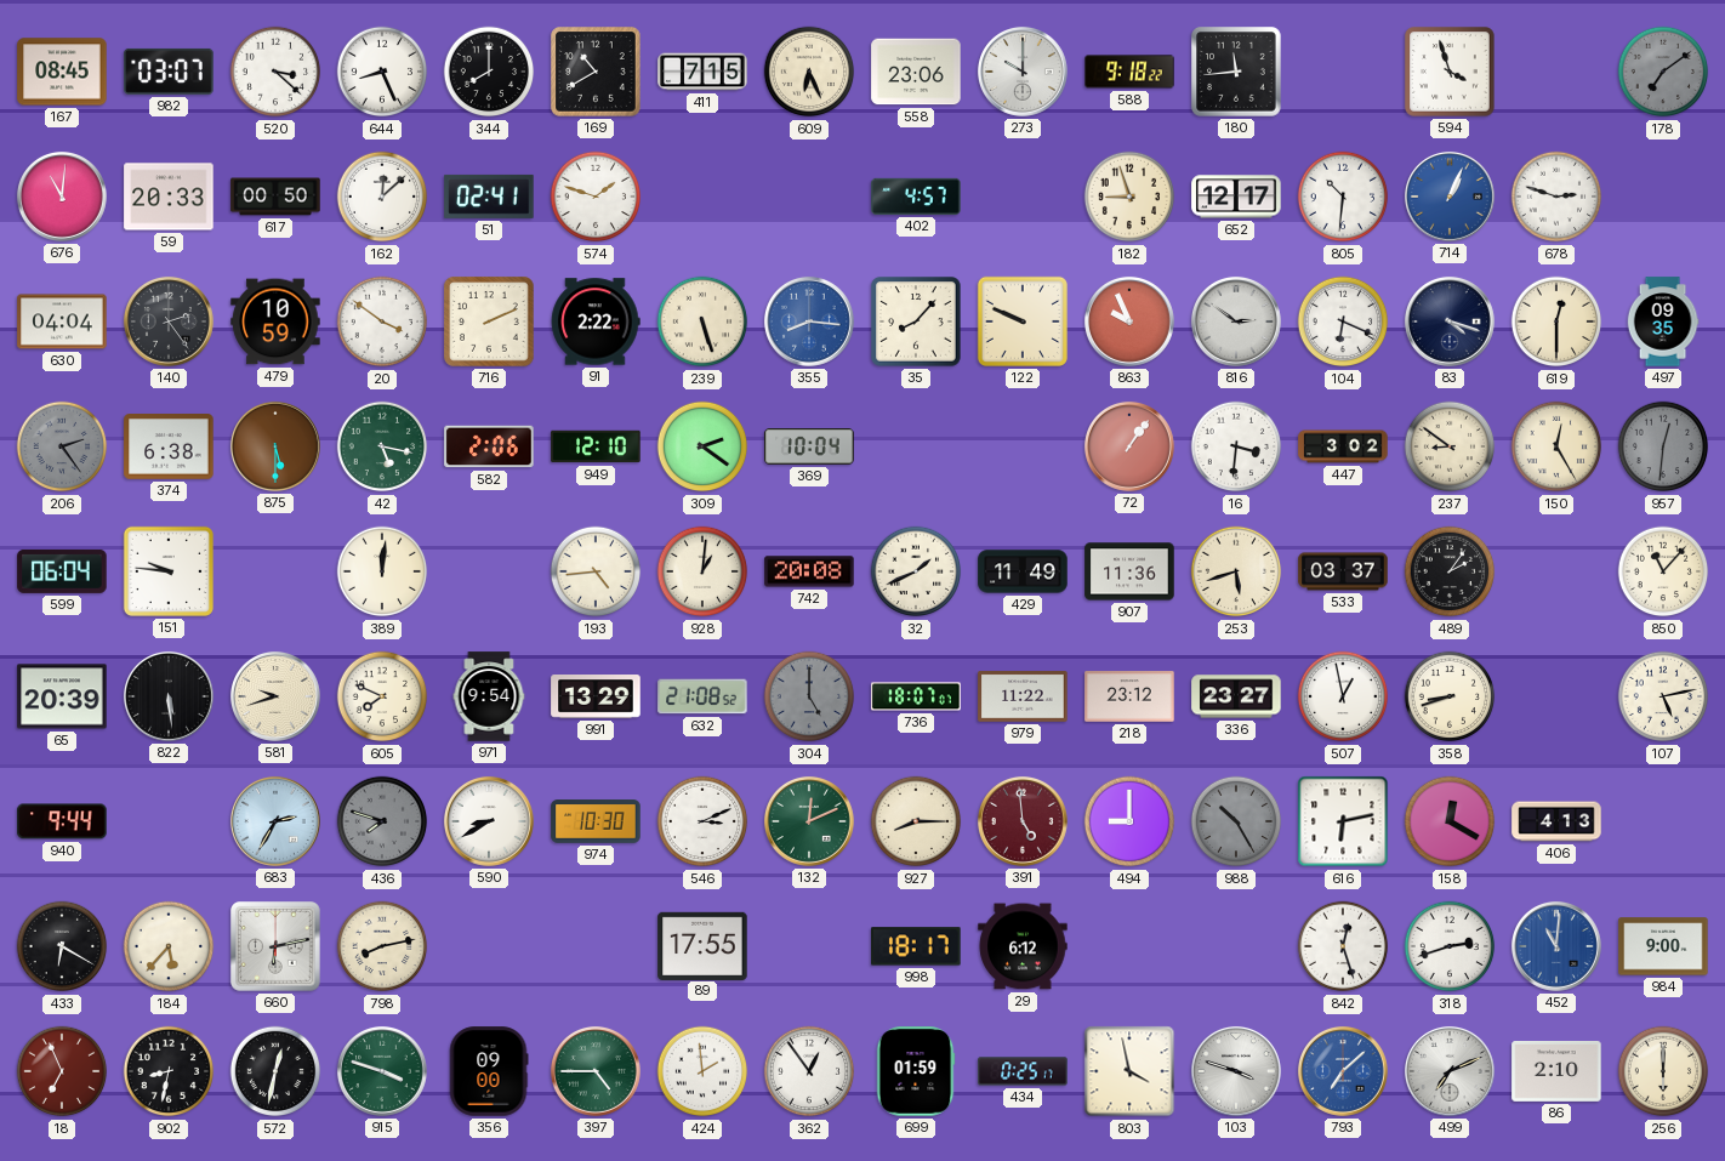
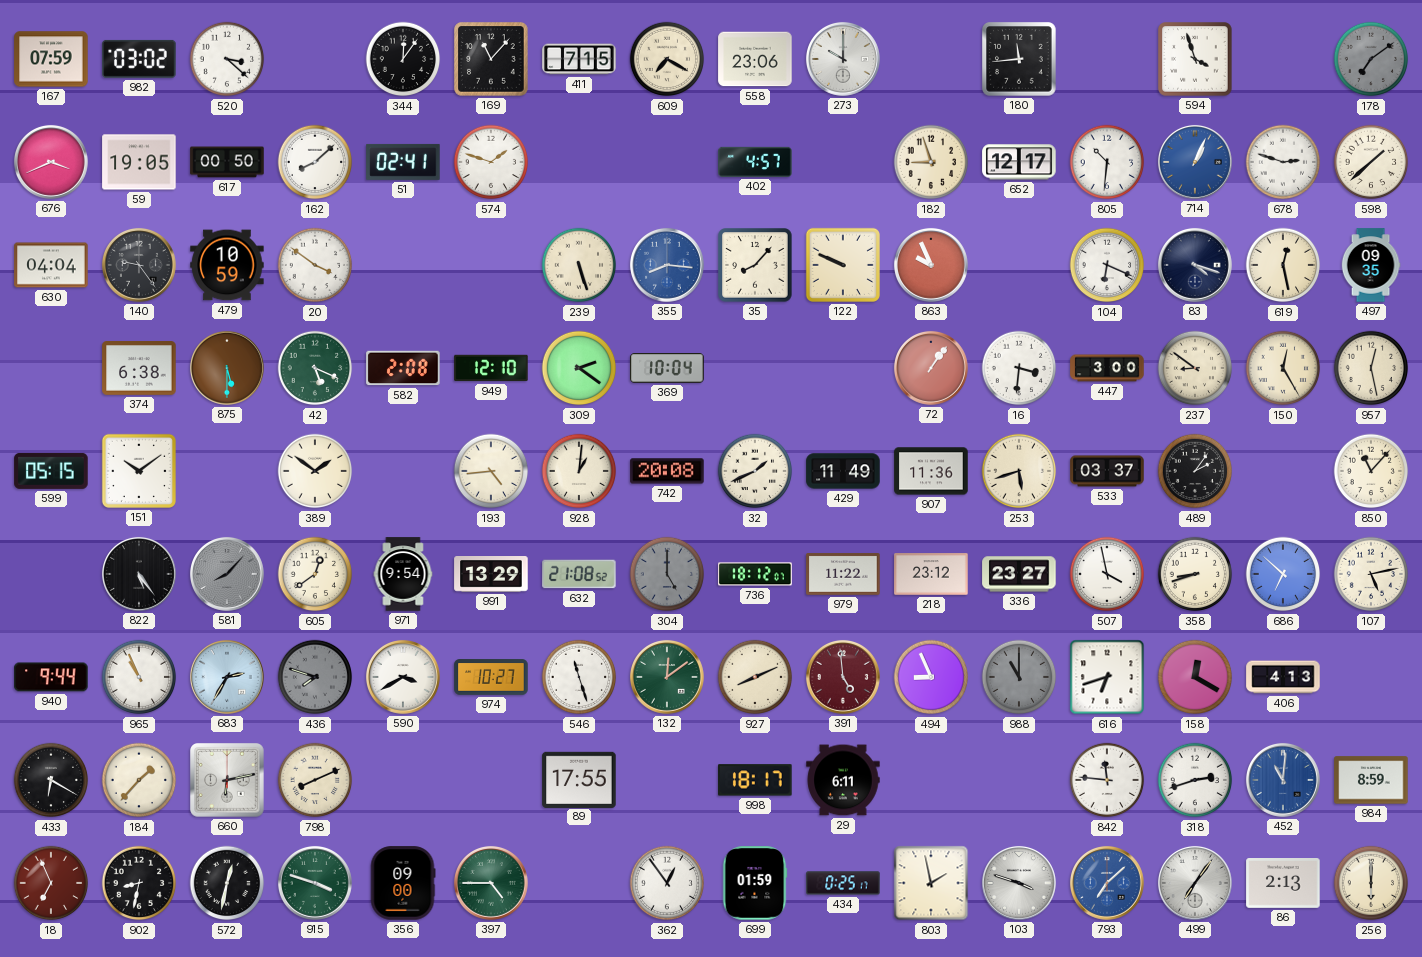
167: 08:45 -> 07:59 (51, 59)
982: 03:07 -> 03:02 (139, 59)
644: 8:26 -> none (382, 72)
344: 8:00 -> 12:06 (403, 59)
169: 10:40 -> 11:07 (491, 59)
609: 6:26 -> 7:20 (667, 59)
588: 9:18 -> none (1129, 72)
676: 11:01 -> 3:41 (51, 162)
59: 20:33 -> 19:05 (139, 162)
162: 12:08 -> 8:08 (315, 162)
598: none -> 1:38 (1371, 162)
140: 2:24 -> 9:24 (139, 265)
716: 2:11 -> none (489, 321)
91: 2:22 -> none (596, 321)
816: 2:51 -> none (1236, 321)
619: 12:30 -> 12:28 (1283, 265)
206: 2:24 -> none (62, 446)
42: 5:17 -> 5:19 (315, 368)
582: 2:06 -> 2:08 (403, 368)
447: 3:02 -> 3:00 (1107, 368)
957: 12:31 -> 12:28 (1371, 368)
957 dial: grey -> cream (1371, 368)
599: 06:04 -> 05:15 (51, 471)
151: 9:46 -> 10:09 (139, 471)
389: 12:01 -> 1:51 (315, 471)
65: 20:39 -> none (62, 696)
822: 5:29 -> 5:24 (139, 574)
581: 9:42 -> 8:07 (227, 574)
581 dial: cream -> grey (227, 574)
605: 7:49 -> 12:39 (315, 574)
736: 18:07 -> 18:12 (755, 574)
507: 12:58 -> 3:58 (1107, 574)
686: none -> 6:52 (1283, 574)
965: none -> 10:56 (139, 677)
590: 8:40 -> 3:40 (403, 677)
974: 10:30 -> 10:27 (491, 677)
546: 3:11 -> 11:27 (579, 677)
132: 12:11 -> 12:09 (667, 677)
927: 8:15 -> 8:11 (755, 677)
494: 9:00 -> 8:56 (931, 677)
988: 10:25 -> 11:00 (1019, 677)
616: 6:13 -> 6:42 (1107, 677)
184: 5:37 -> 1:37 (139, 780)
798: 8:13 -> 8:11 (315, 780)
29: 6:12 -> 6:11 (843, 780)
842: 12:27 -> 11:46 (1107, 780)
984: 9:00 -> 8:59 (1371, 780)
424: 1:59 -> none (702, 1071)
803: 3:58 -> 1:58 (931, 883)
499: 7:11 -> 7:06 (1195, 883)
86: 2:10 -> 2:13 (1283, 884)
